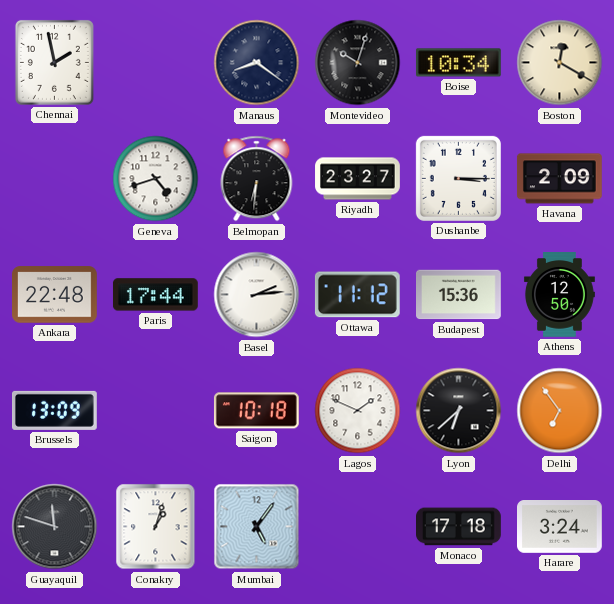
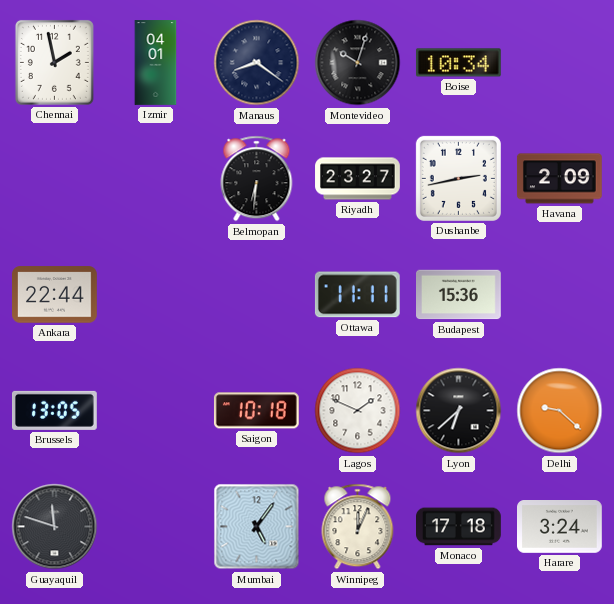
Izmir: none -> 04:01 (156, 63)
Boston: 12:20 -> none (560, 63)
Geneva: 4:42 -> none (156, 179)
Dushanbe: 3:15 -> 2:43 (458, 178)
Ankara: 22:48 -> 22:44 (55, 295)
Paris: 17:44 -> none (155, 295)
Basel: 2:14 -> none (257, 295)
Ottawa: 11:12 -> 11:11 (357, 295)
Athens: 12:50 -> none (559, 295)
Brussels: 13:09 -> 13:05 (55, 410)
Delhi: 6:54 -> 9:22 (560, 411)
Conakry: 1:03 -> none (156, 527)
Winnipeg: none -> 12:04 (358, 527)
